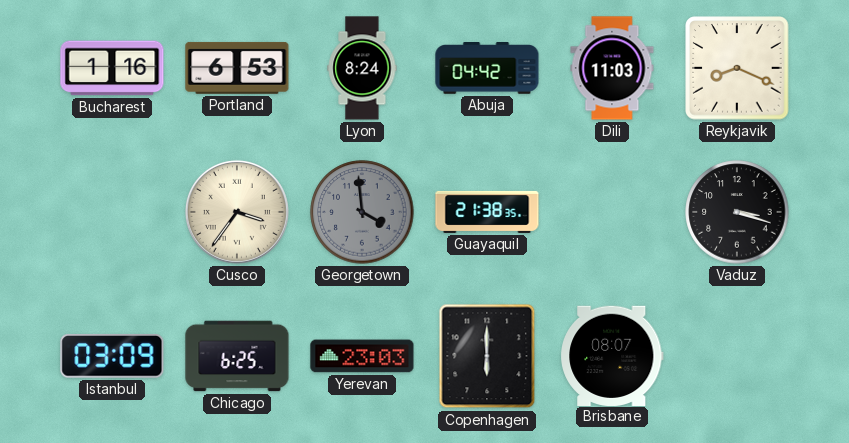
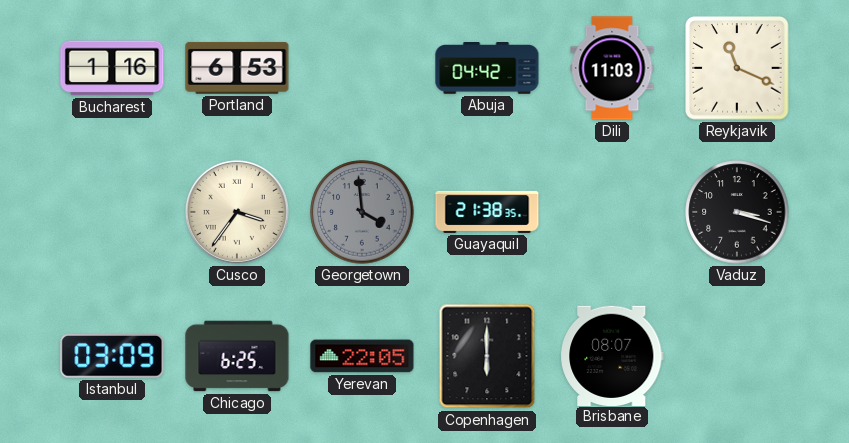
Lyon: 8:24 -> none (362, 68)
Reykjavik: 8:19 -> 11:19 (737, 68)
Yerevan: 23:03 -> 22:05 (362, 356)
